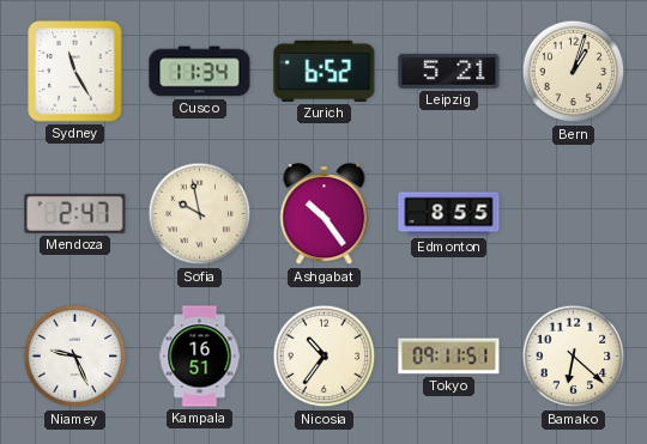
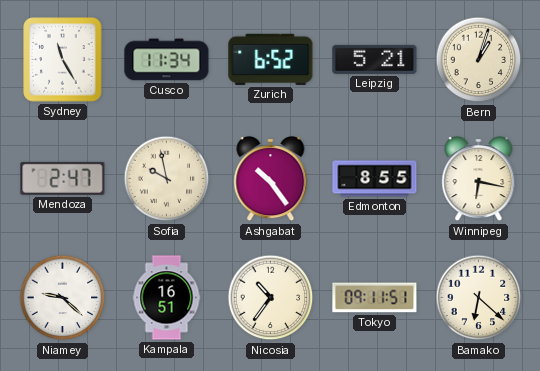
Winnipeg: none -> 6:17 (479, 180)
Niamey: 9:26 -> 9:22 (63, 298)
